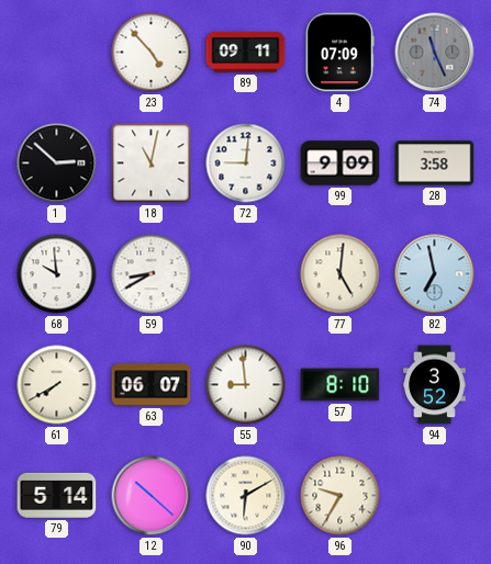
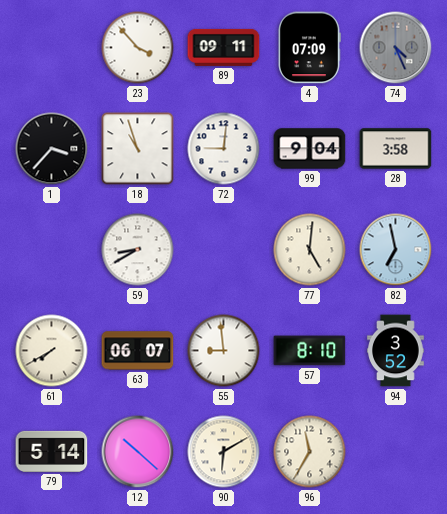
23: 4:53 -> 3:53 (138, 48)
74: 11:26 -> 4:26 (396, 48)
1: 2:52 -> 3:37 (52, 149)
18: 11:02 -> 10:57 (138, 149)
99: 9:09 -> 9:04 (310, 149)
68: 9:59 -> none (57, 274)
96: 9:35 -> 11:35 (310, 452)
